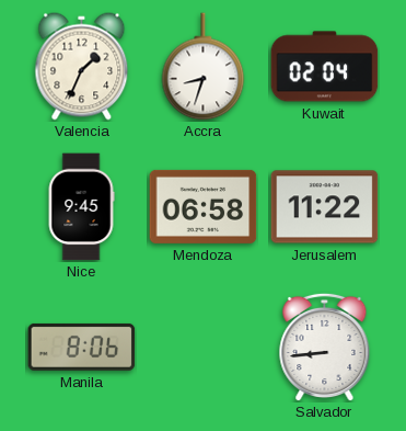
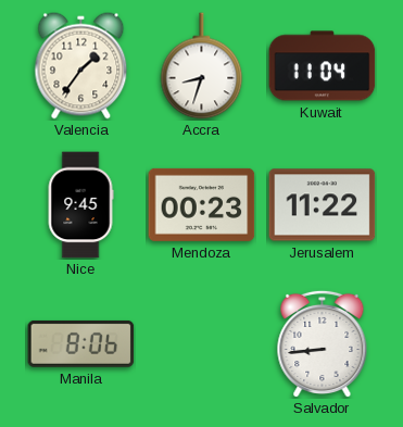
Valencia: 1:34 -> 1:36 (81, 66)
Kuwait: 02:04 -> 11:04 (323, 66)
Mendoza: 06:58 -> 00:23 (202, 204)
